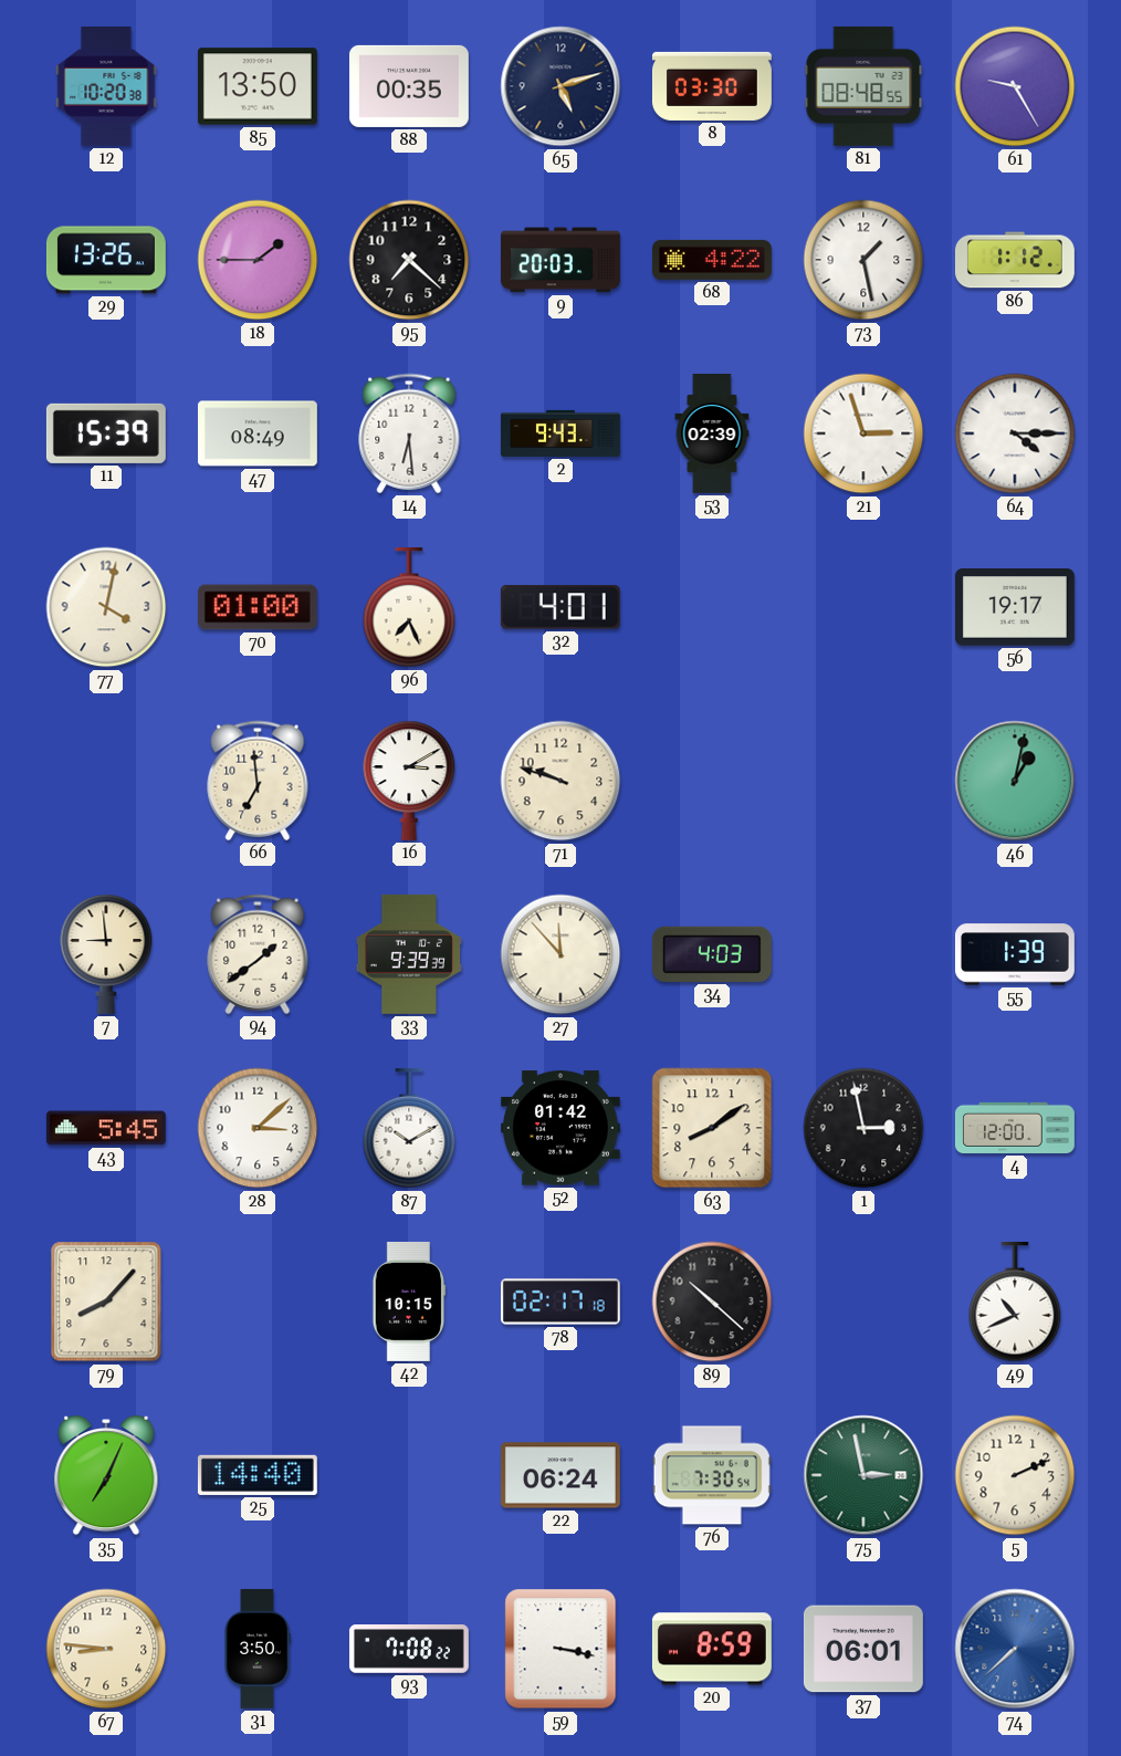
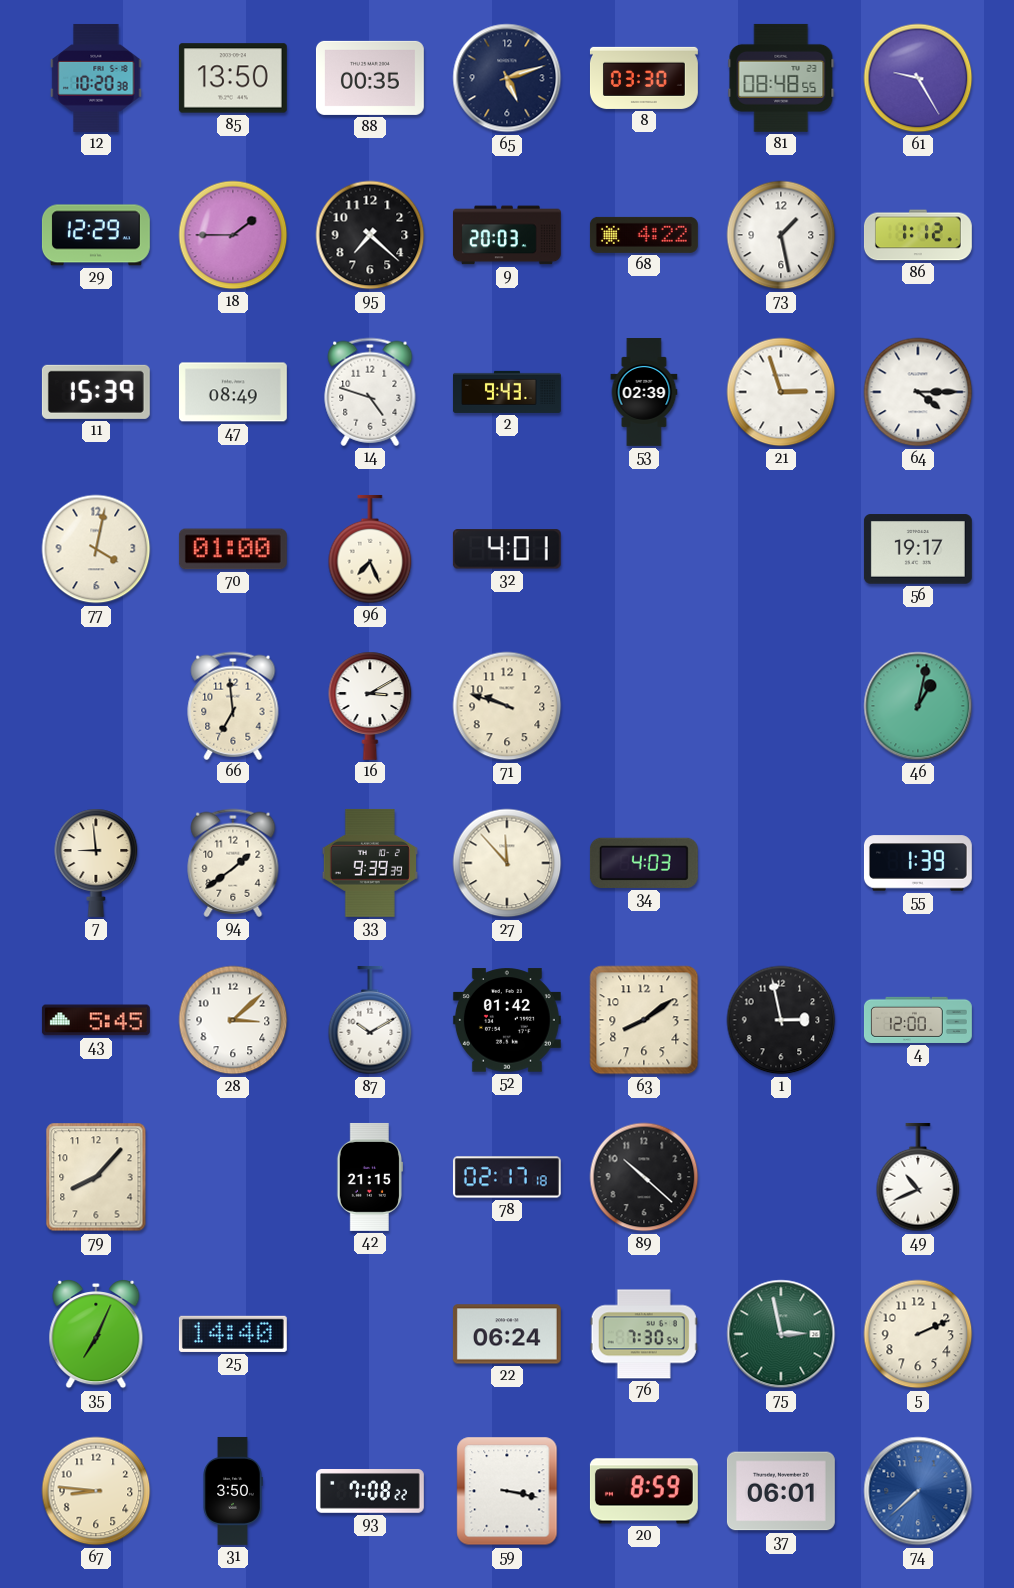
29: 13:26 -> 12:29 (96, 235)
14: 6:29 -> 4:48 (370, 392)
42: 10:15 -> 21:15 (369, 1177)
